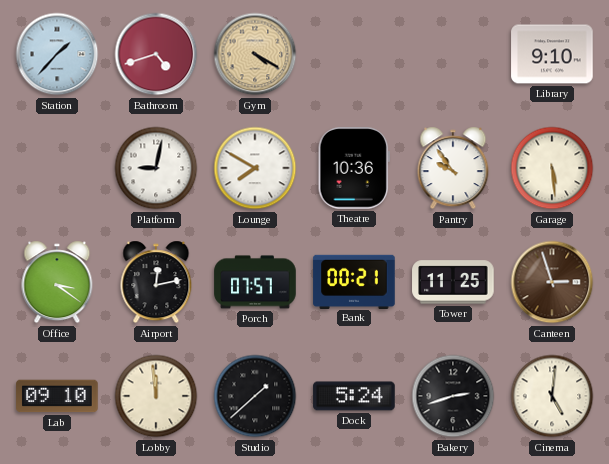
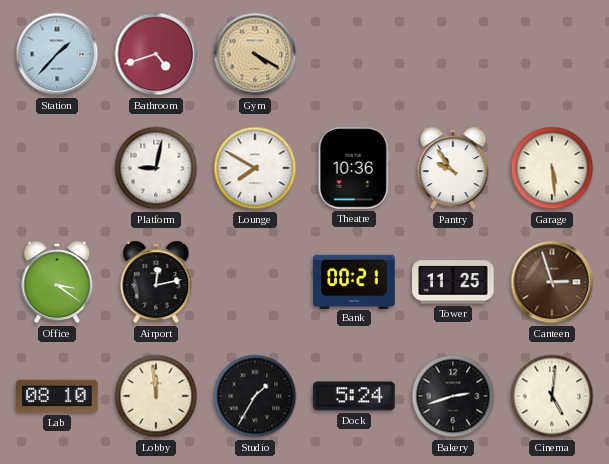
Library: 9:10 -> none (552, 54)
Porch: 07:57 -> none (255, 282)
Lab: 09:10 -> 08:10 (57, 396)
Studio: 1:38 -> 1:35 (255, 396)
